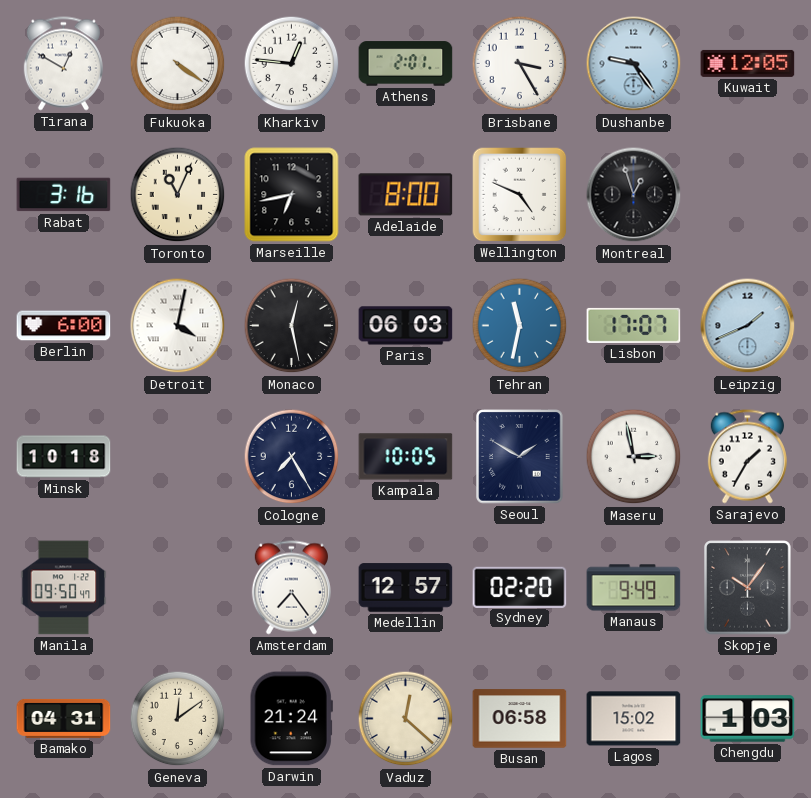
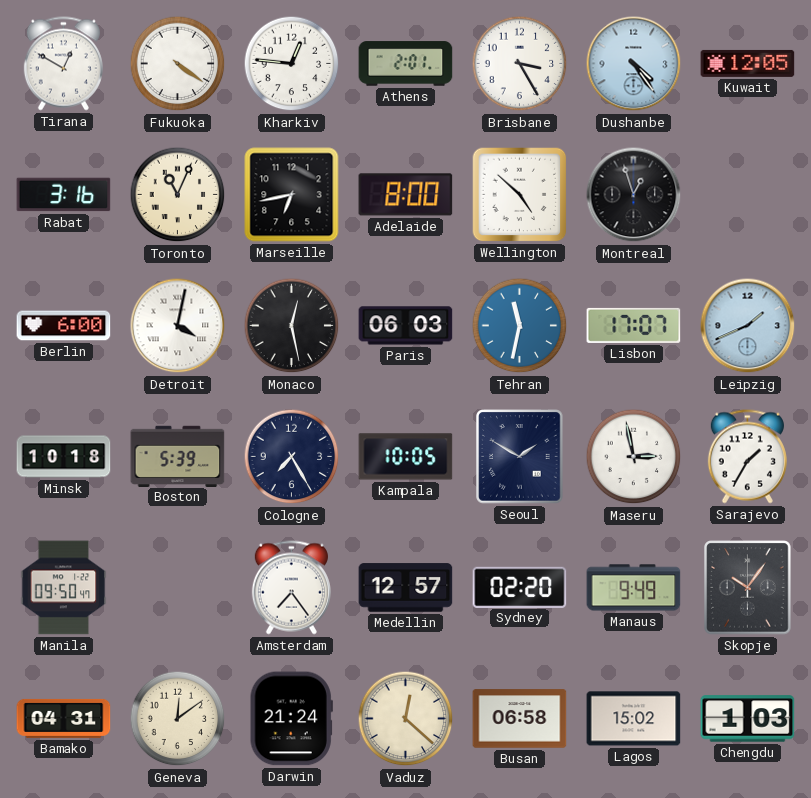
Dushanbe: 9:24 -> 4:24 (634, 64)
Wellington: 4:49 -> 4:52 (520, 195)
Boston: none -> 5:39 (178, 456)
